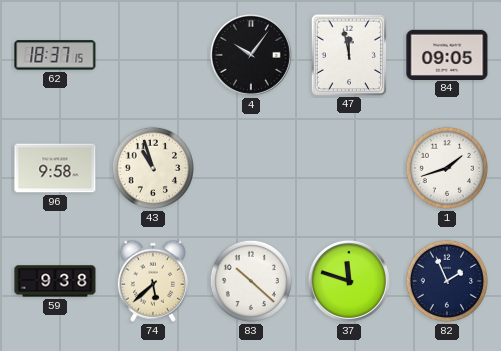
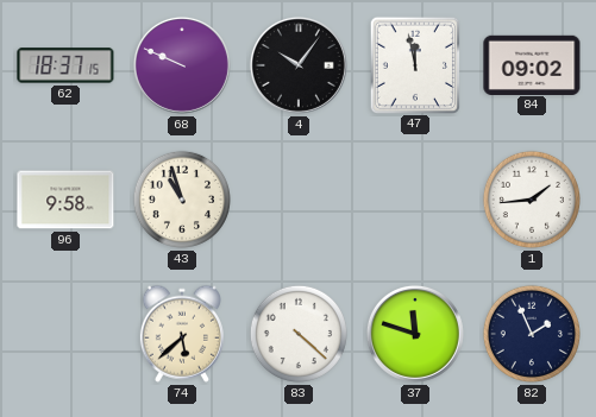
68: none -> 9:49 (182, 65)
84: 09:05 -> 09:02 (532, 64)
1: 1:42 -> 1:44 (532, 200)
59: 9:38 -> none (55, 281)
83: 10:22 -> 4:22 (299, 334)
